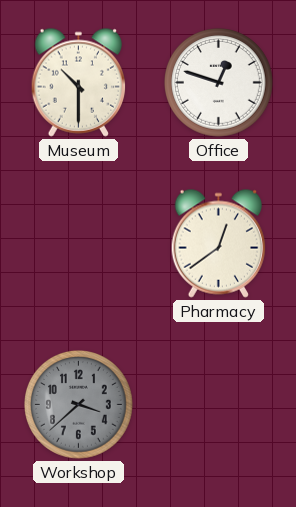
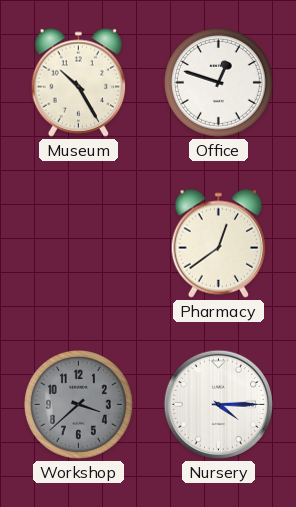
Museum: 10:30 -> 10:25 (79, 82)
Nursery: none -> 4:15 (218, 404)
